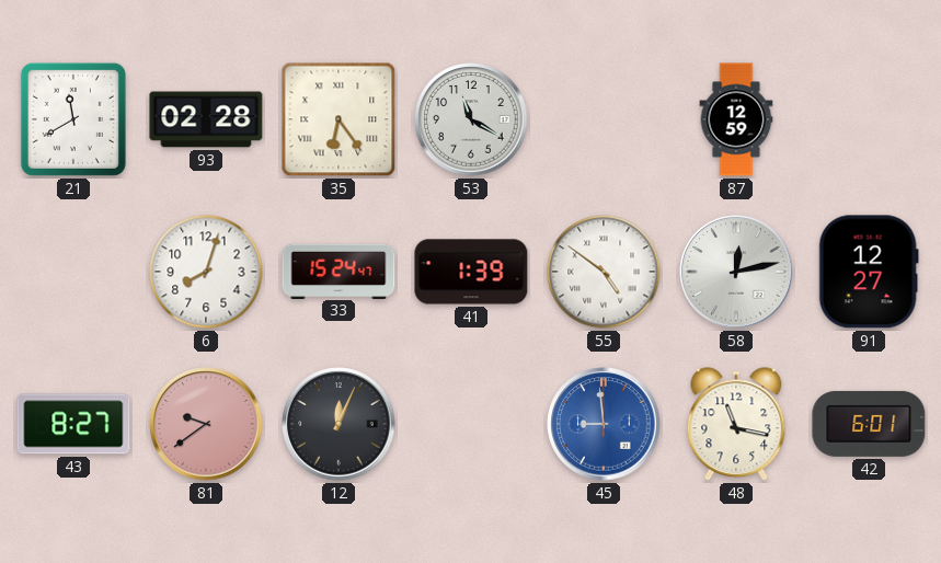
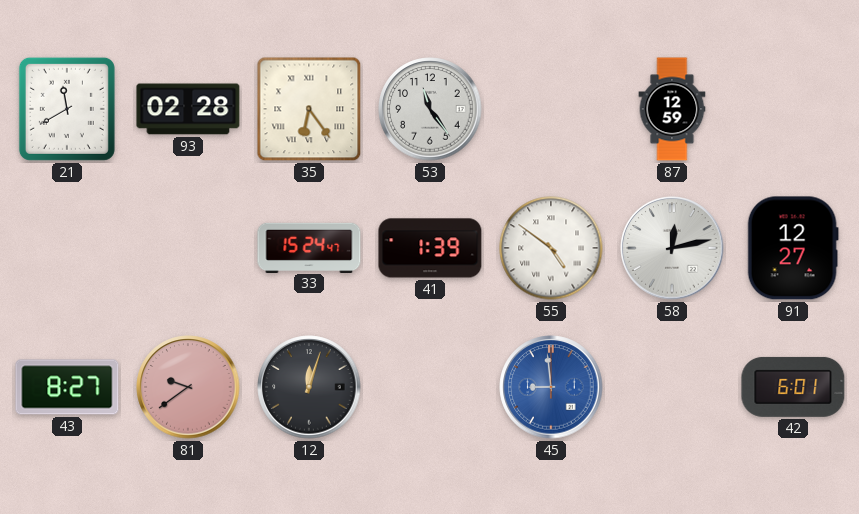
53: 11:20 -> 11:24 (430, 109)
6: 8:03 -> none (206, 272)
12: 12:04 -> 12:03 (309, 387)
48: 11:17 -> none (736, 425)
